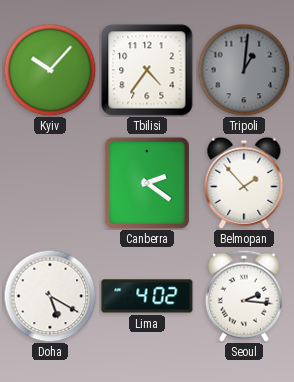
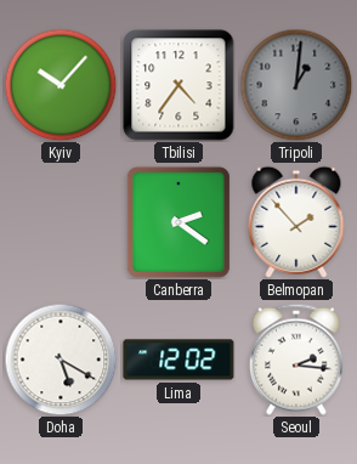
Lima: 4:02 -> 12:02 (178, 360)
